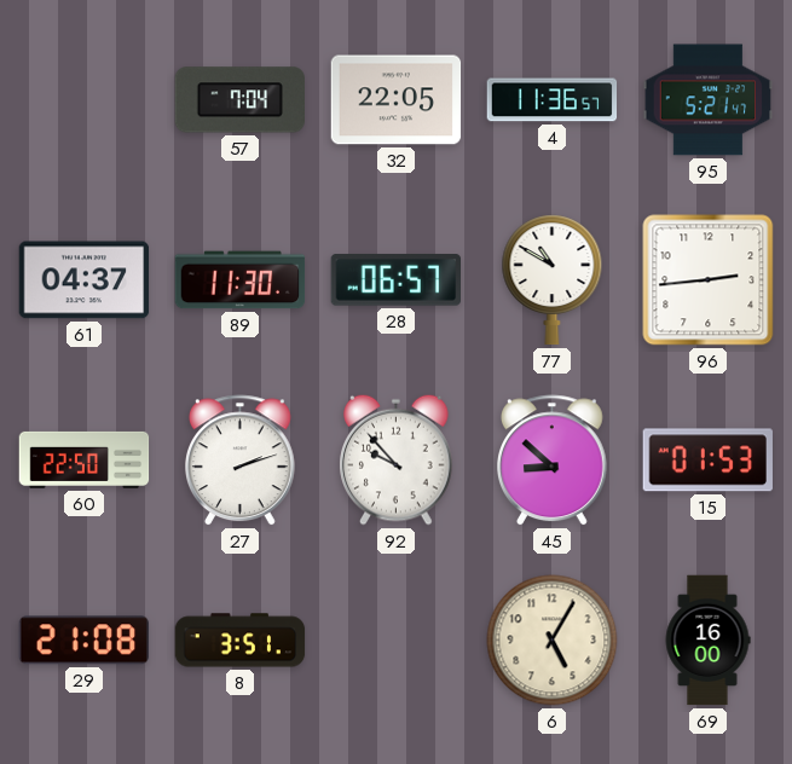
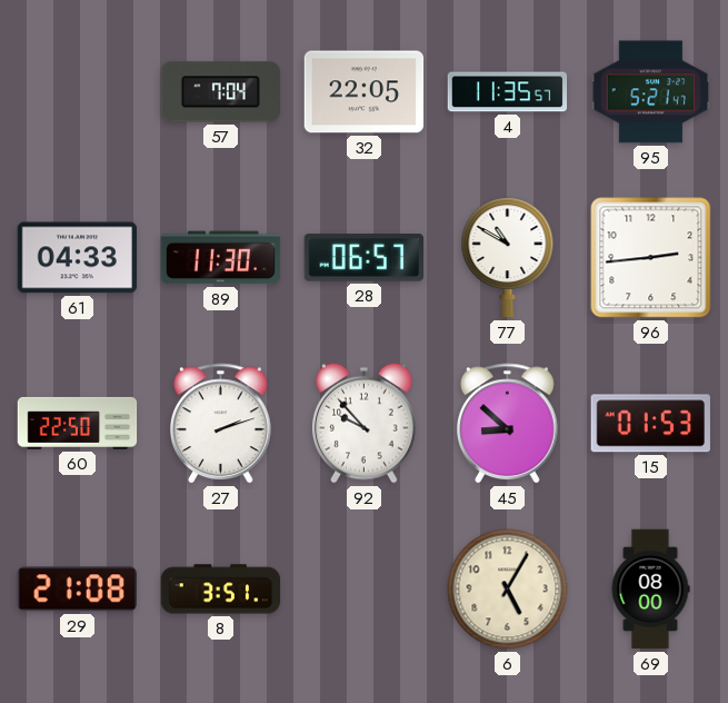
4: 11:36 -> 11:35 (508, 92)
61: 04:37 -> 04:33 (78, 258)
69: 16:00 -> 08:00 (650, 590)
